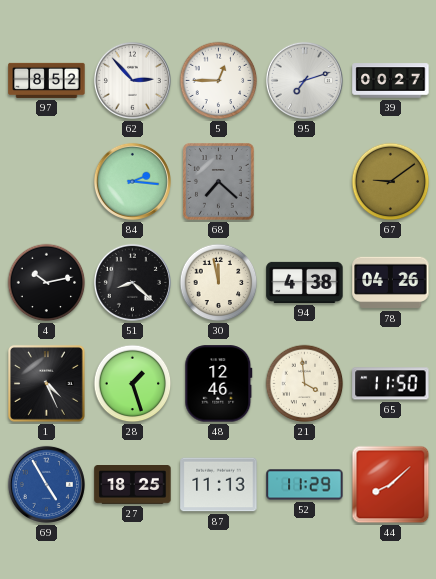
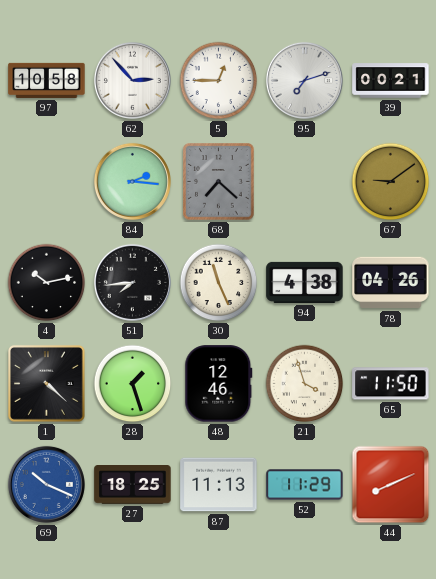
97: 8:52 -> 10:58 (47, 80)
39: 00:27 -> 00:21 (391, 81)
51: 8:22 -> 7:44 (132, 282)
30: 11:58 -> 11:26 (219, 283)
1: 4:26 -> 4:22 (46, 383)
21: 3:59 -> 3:57 (305, 384)
69: 4:55 -> 10:19 (46, 484)
44: 8:08 -> 8:11 (391, 485)
